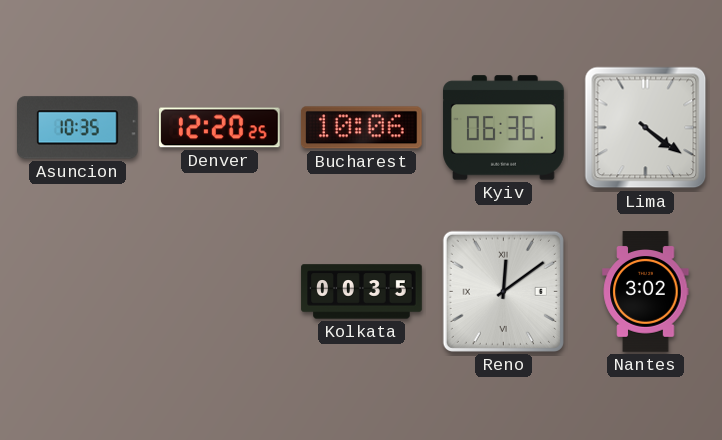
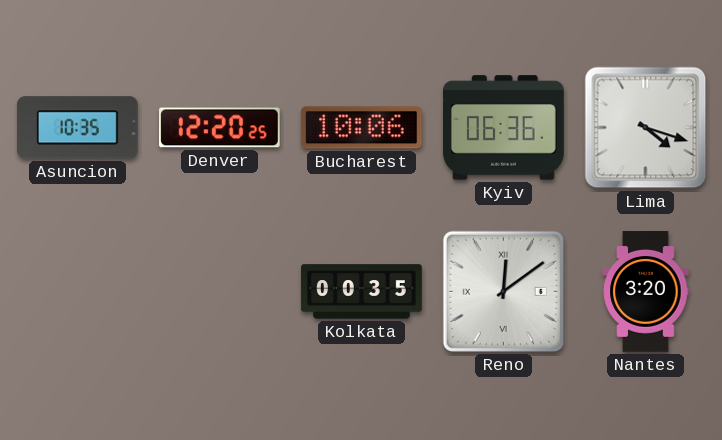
Lima: 4:21 -> 4:18 (646, 128)
Nantes: 3:02 -> 3:20 (646, 292)
